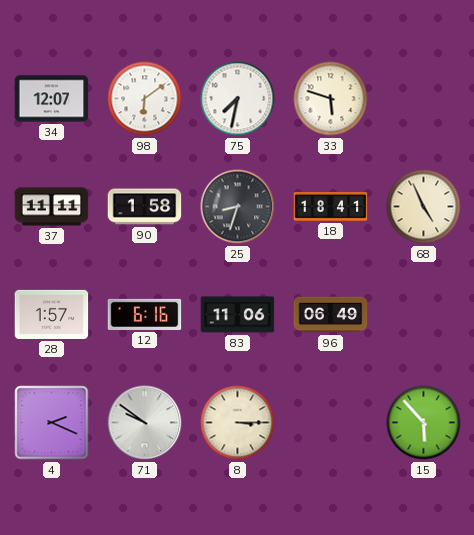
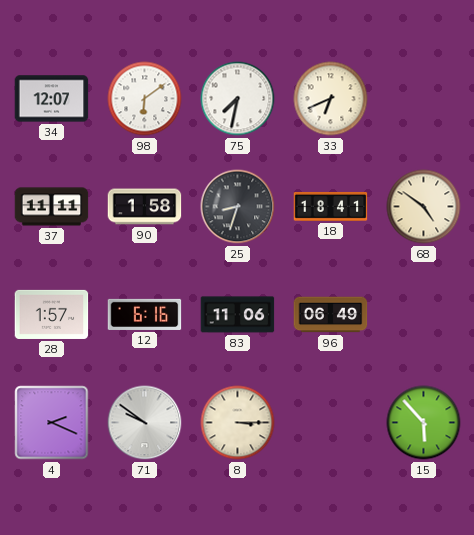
33: 5:48 -> 6:41 (331, 99)
68: 4:56 -> 4:51 (424, 207)
